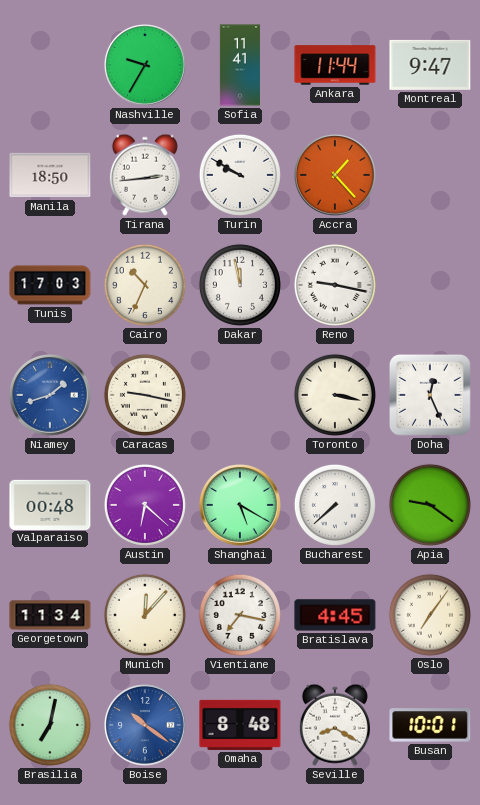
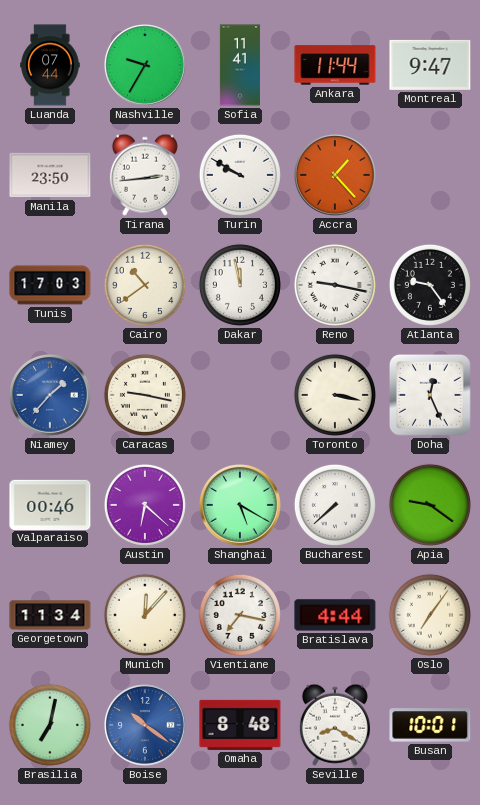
Luanda: none -> 07:44 (50, 65)
Manila: 18:50 -> 23:50 (50, 175)
Cairo: 10:34 -> 10:39 (145, 285)
Atlanta: none -> 9:24 (430, 285)
Niamey: 1:42 -> 1:37 (51, 396)
Valparaiso: 00:48 -> 00:46 (50, 504)
Bratislava: 4:45 -> 4:44 (335, 615)
